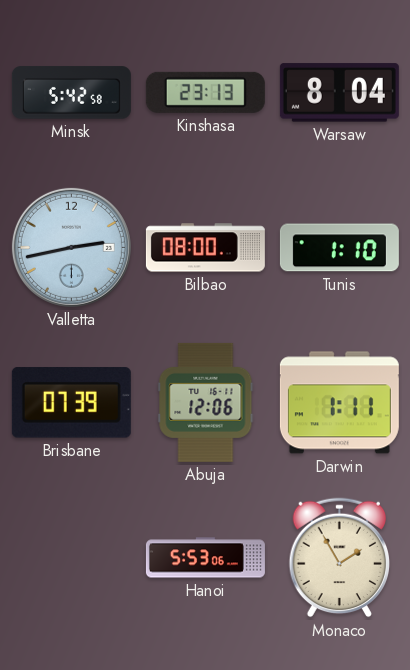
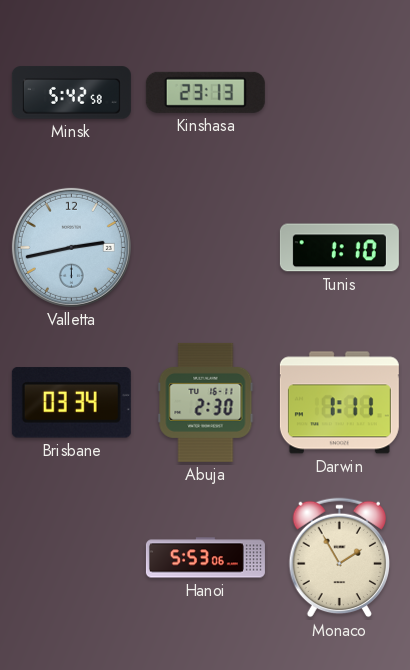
Warsaw: 8:04 -> none (339, 93)
Bilbao: 08:00 -> none (205, 248)
Brisbane: 07:39 -> 03:34 (71, 403)
Abuja: 12:06 -> 2:30 (206, 402)
